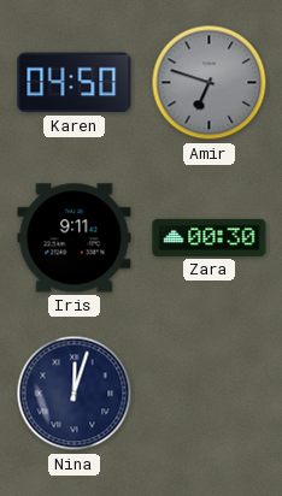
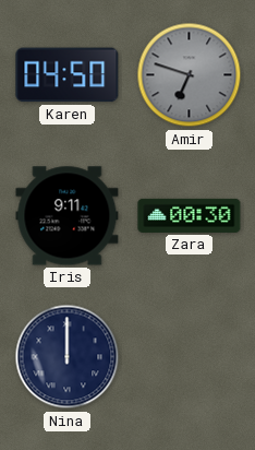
Nina: 12:03 -> 12:00 (68, 357)
